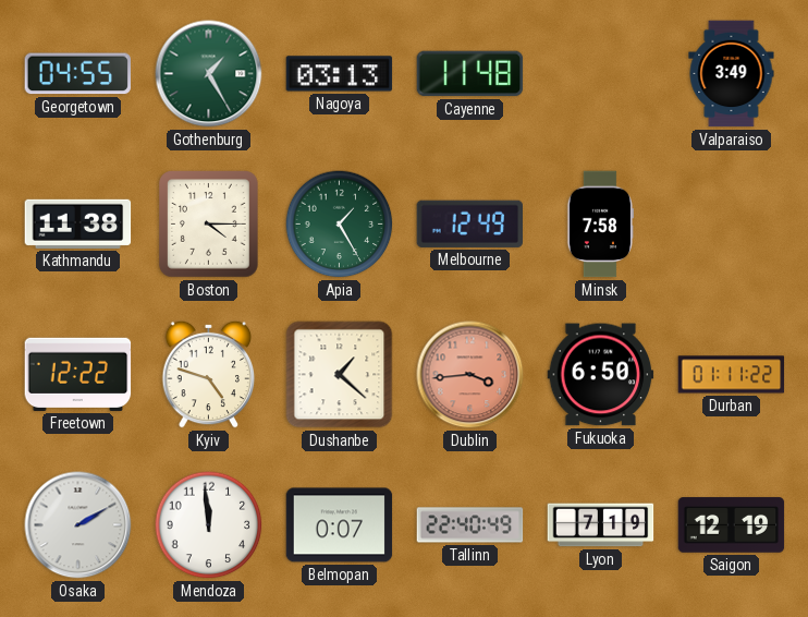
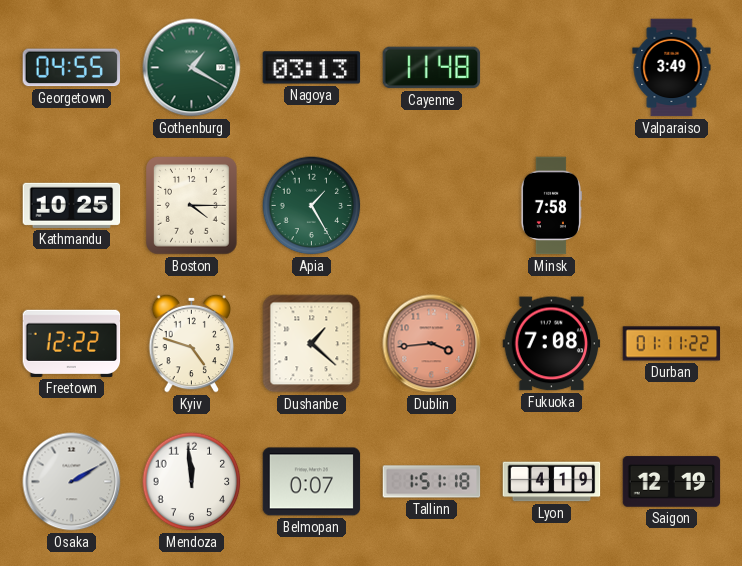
Gothenburg: 1:25 -> 1:20 (192, 68)
Kathmandu: 11:38 -> 10:25 (72, 205)
Melbourne: 12:49 -> none (469, 223)
Fukuoka: 6:50 -> 7:08 (552, 344)
Tallinn: 22:40 -> 1:51 (432, 482)
Lyon: 7:19 -> 4:19 (552, 482)
